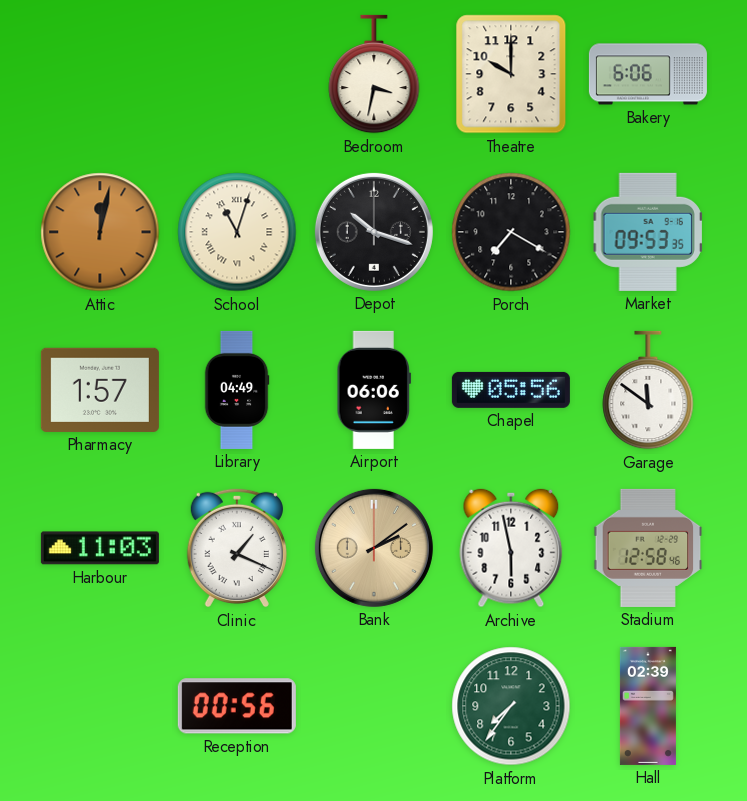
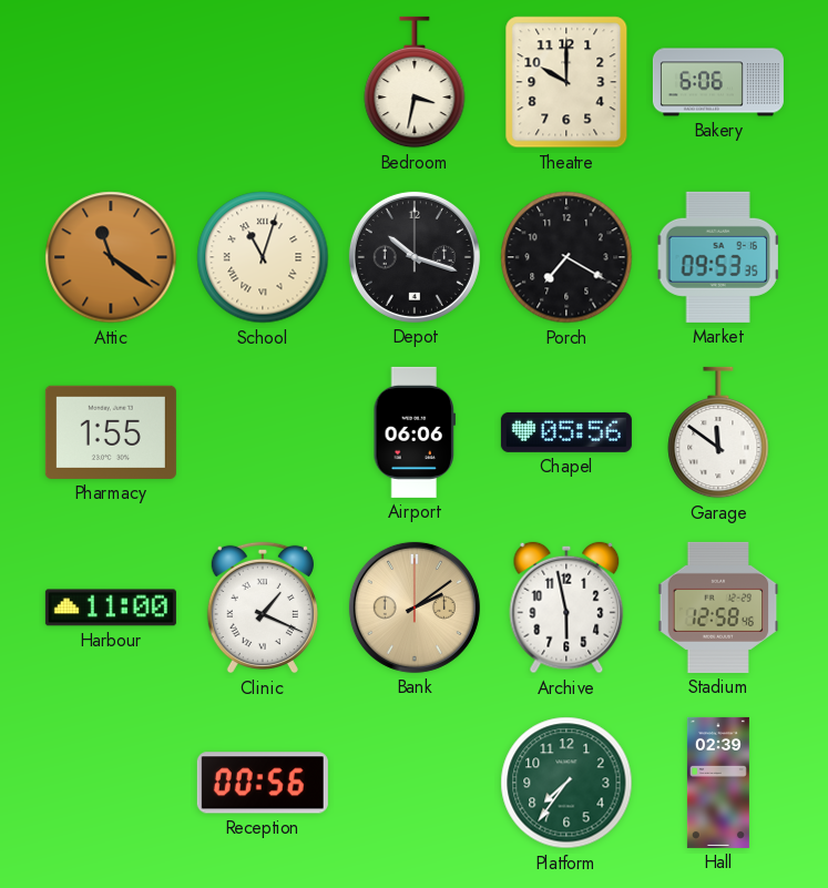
Attic: 12:02 -> 11:21 (111, 257)
Pharmacy: 1:57 -> 1:55 (111, 432)
Library: 04:49 -> none (237, 390)
Harbour: 11:03 -> 11:00 (111, 608)
